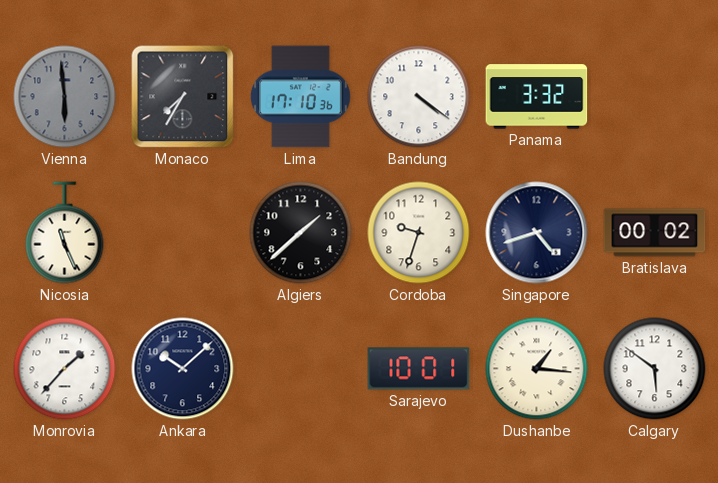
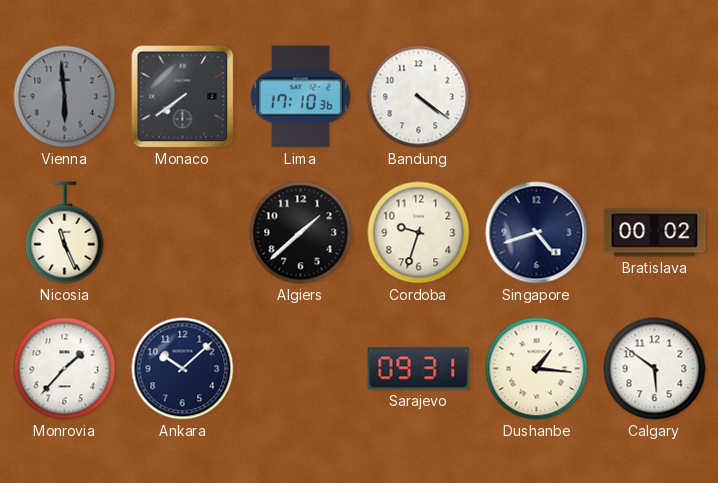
Monaco: 7:35 -> 7:39 (183, 97)
Panama: 3:32 -> none (537, 97)
Sarajevo: 10:01 -> 09:31 (419, 369)
